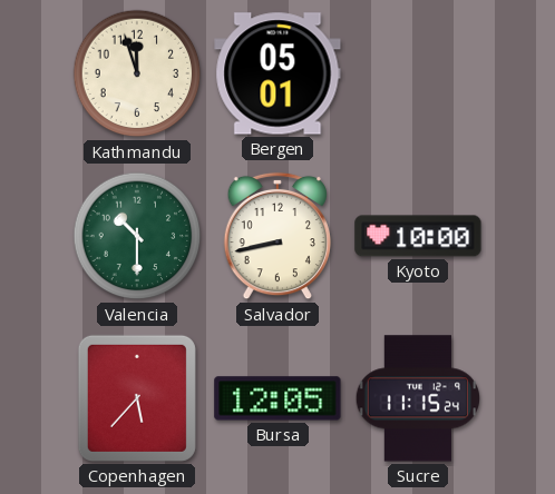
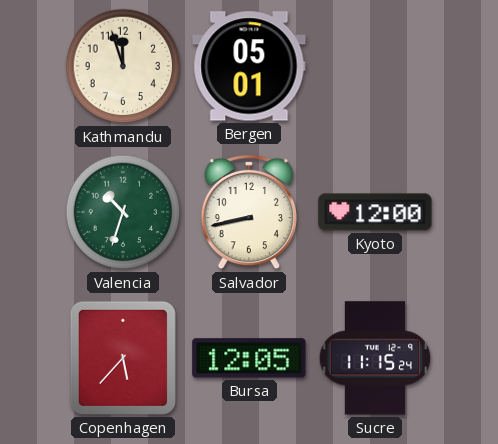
Valencia: 10:30 -> 10:33 (123, 212)
Kyoto: 10:00 -> 12:00 (375, 212)
